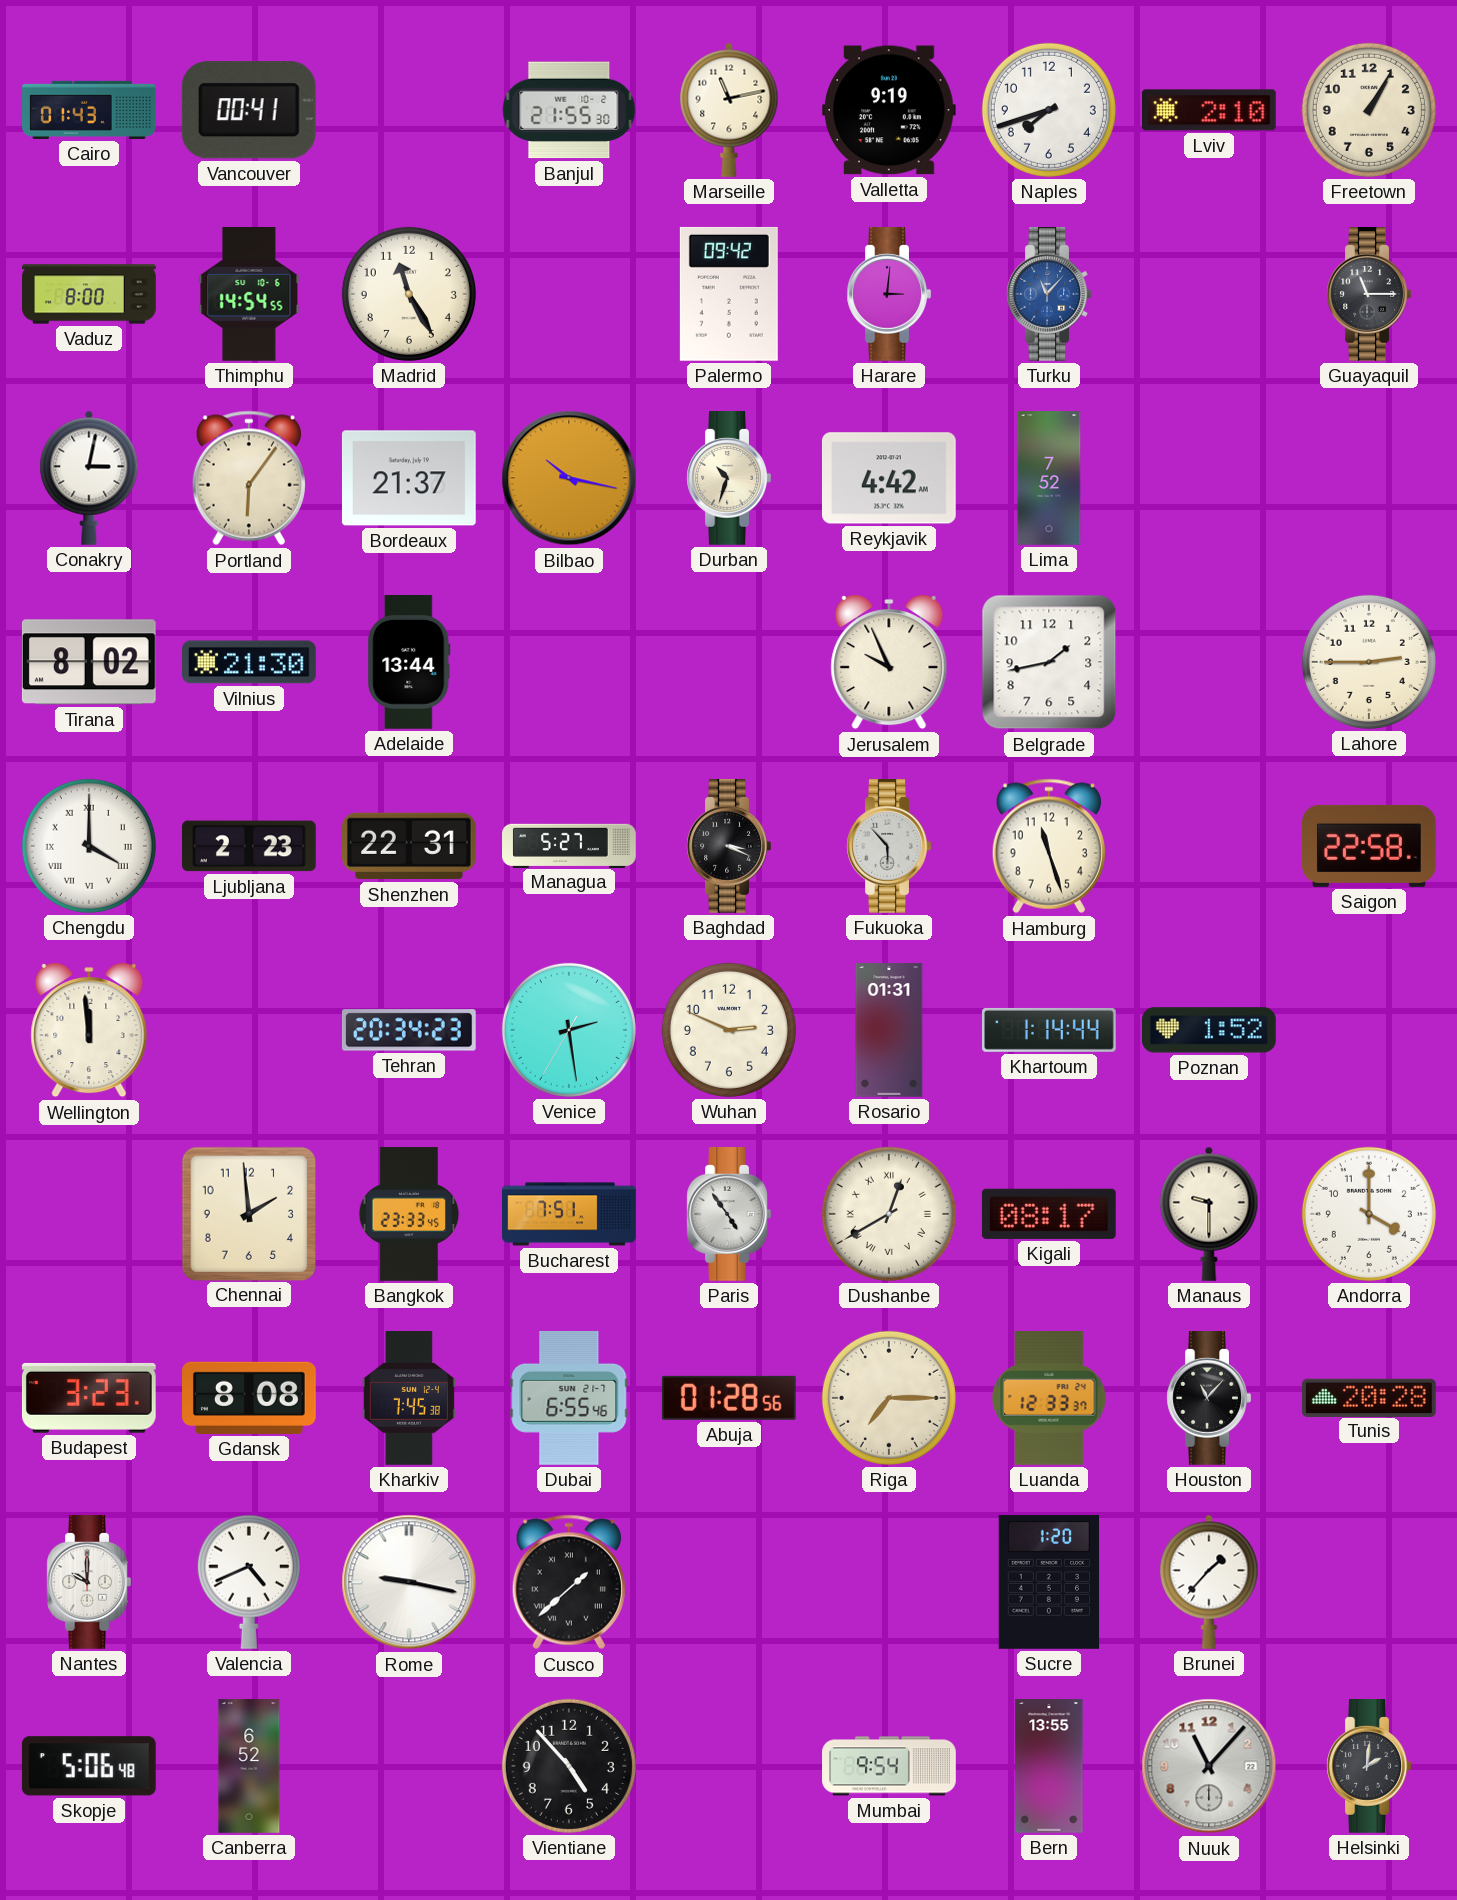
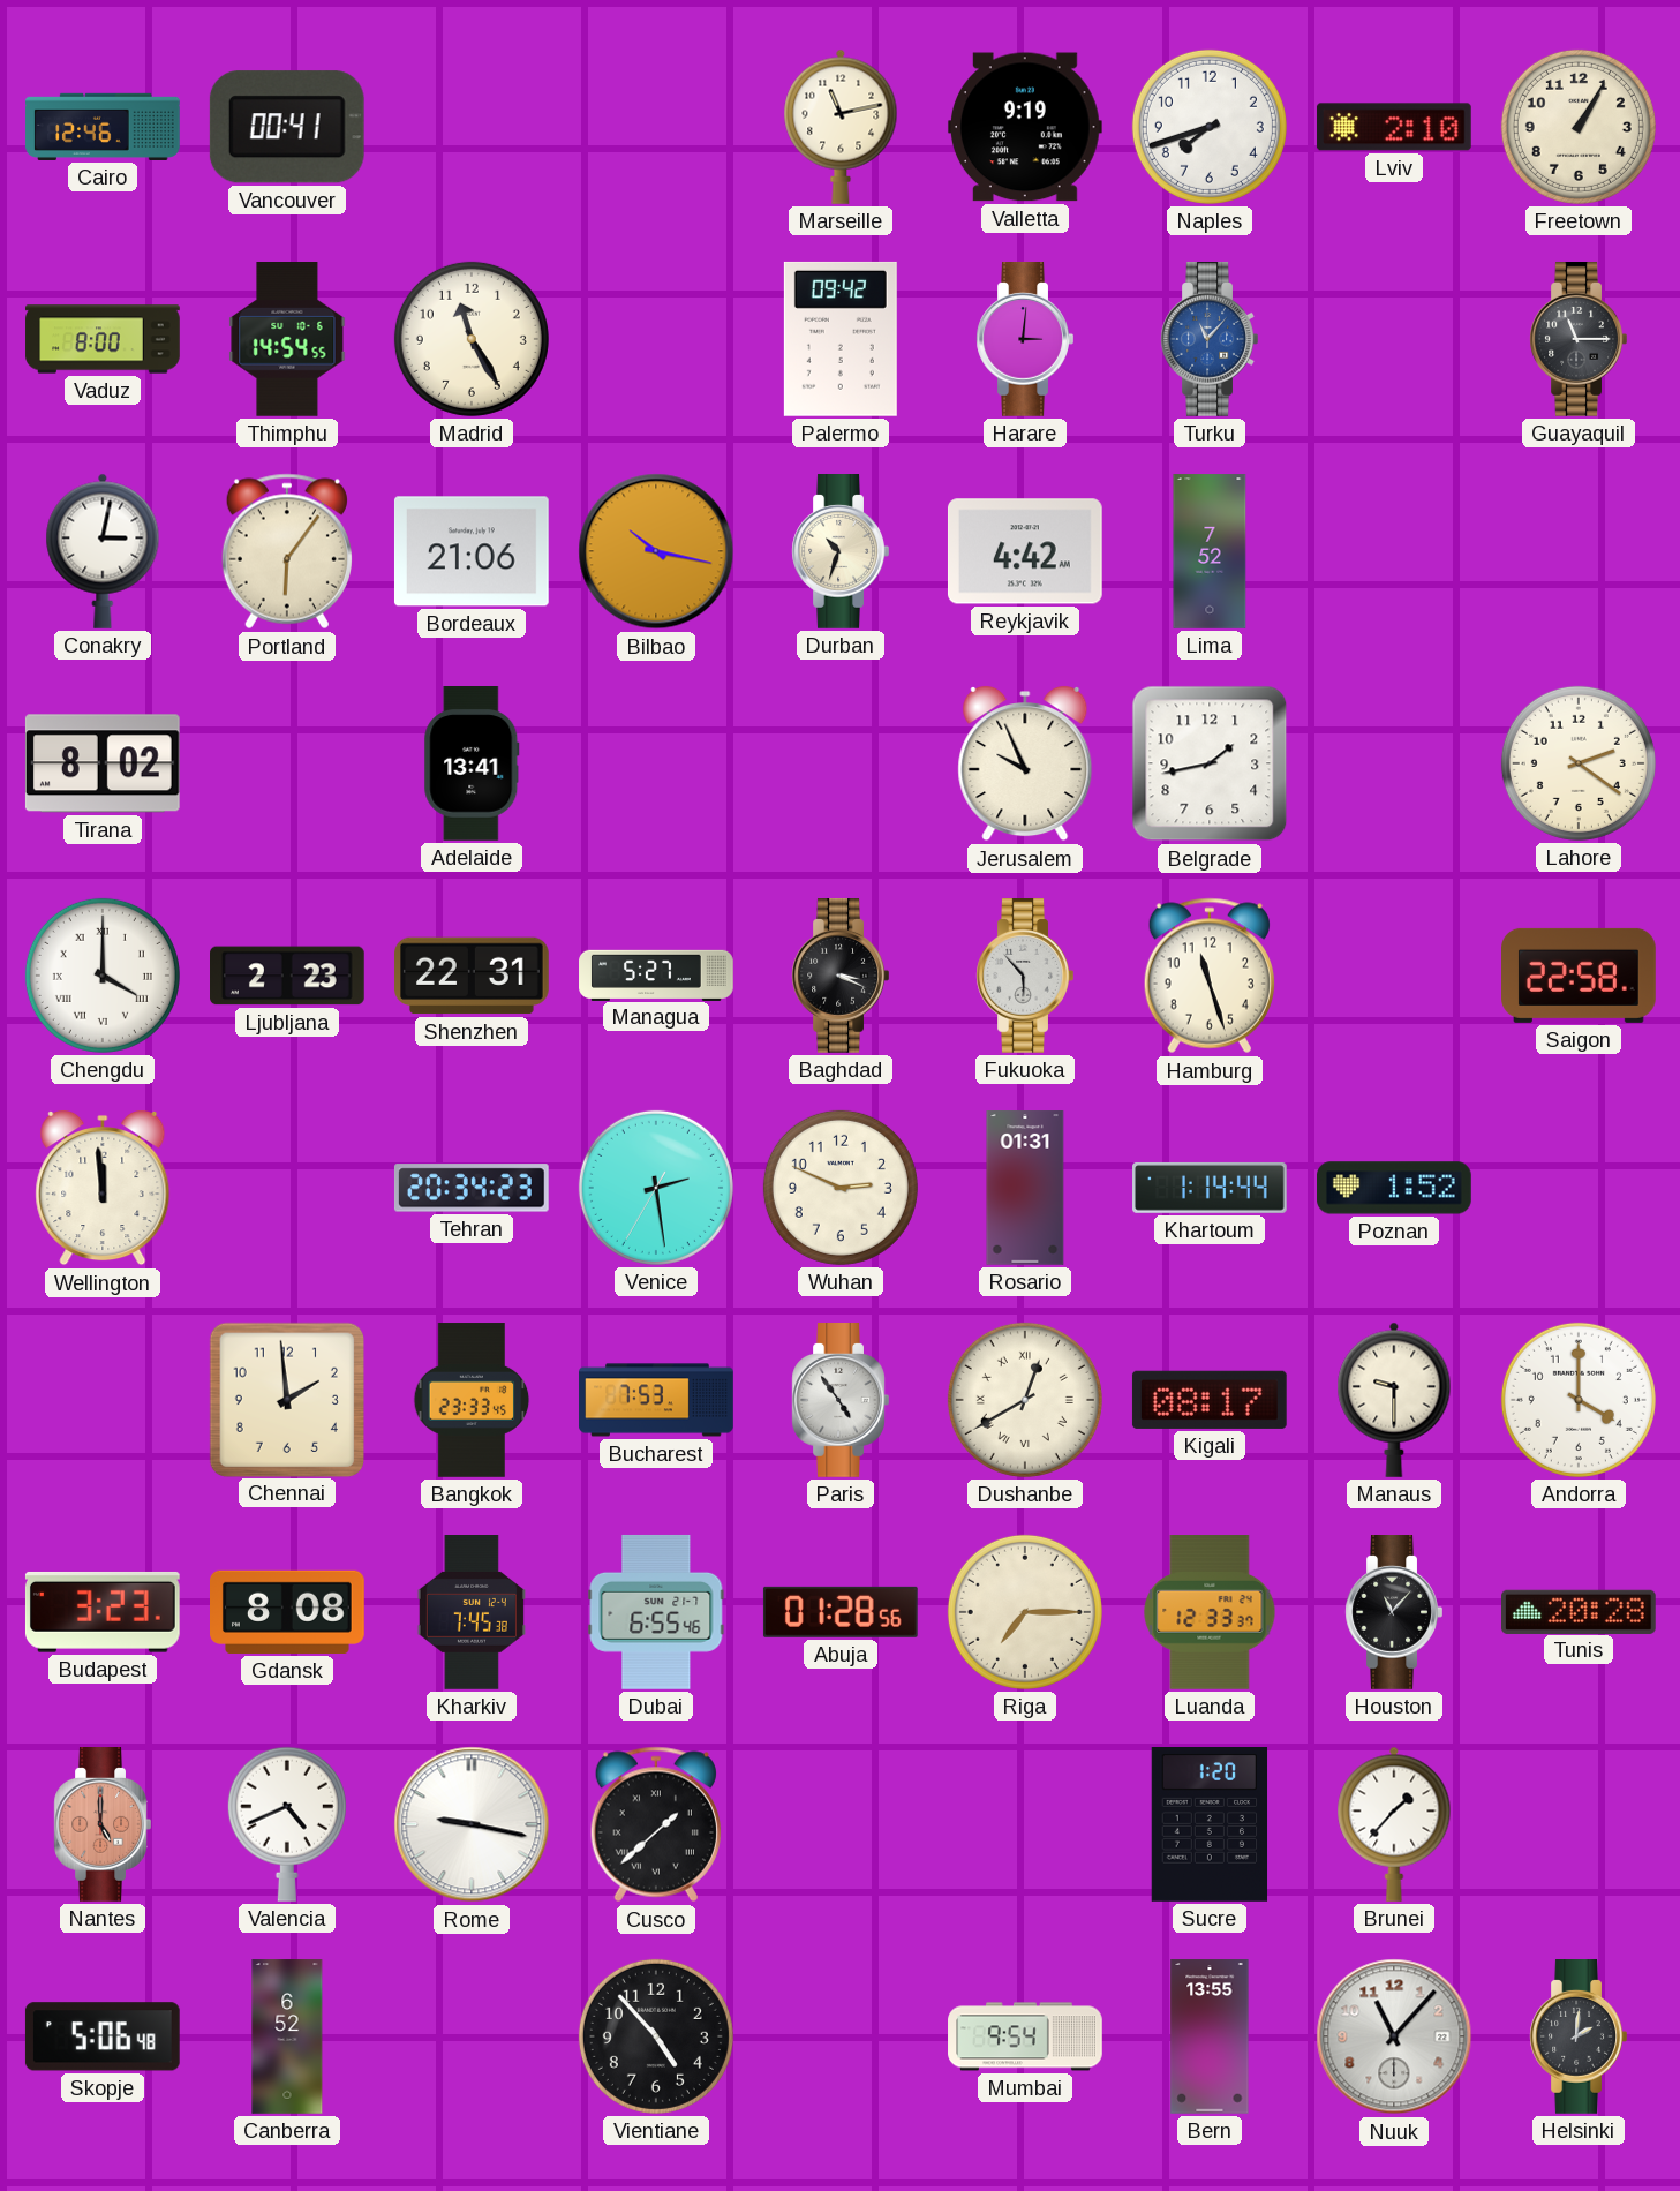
Cairo: 01:43 -> 12:46 (103, 127)
Banjul: 21:55 -> none (569, 110)
Bordeaux: 21:37 -> 21:06 (472, 551)
Vilnius: 21:30 -> none (250, 662)
Adelaide: 13:44 -> 13:41 (472, 765)
Lahore: 2:45 -> 2:21 (1579, 763)
Bucharest: 7:51 -> 7:53 (656, 1400)
Nantes: 10:00 -> 5:00 (103, 1825)
Nantes dial: white -> salmon (103, 1825)
